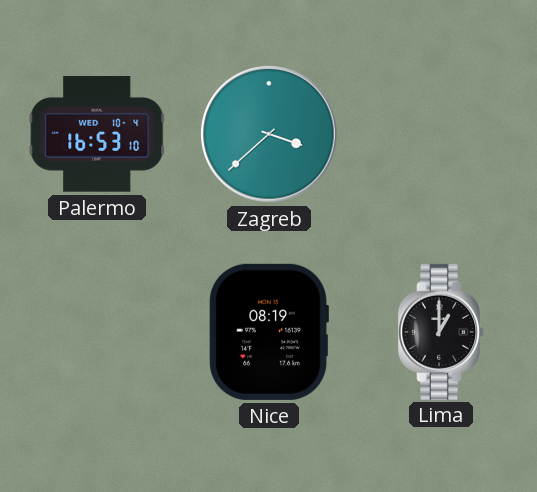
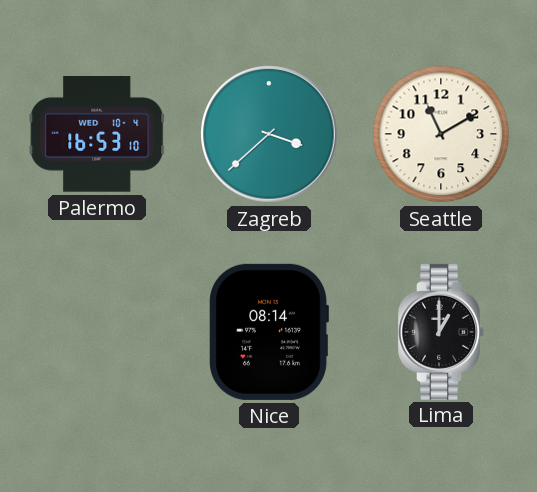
Seattle: none -> 11:10 (441, 134)
Nice: 08:19 -> 08:14 (269, 332)
